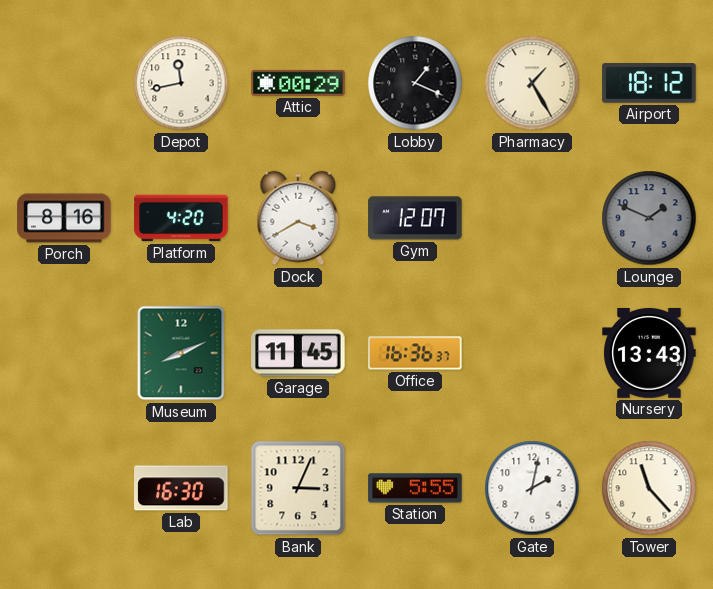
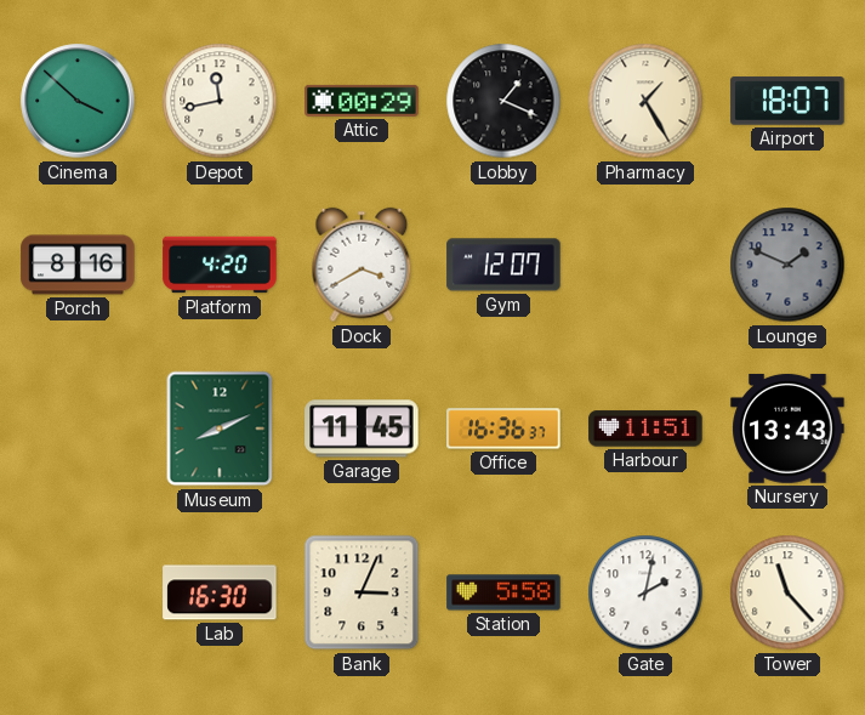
Cinema: none -> 3:52 (78, 101)
Airport: 18:12 -> 18:07 (787, 101)
Harbour: none -> 11:51 (645, 429)
Station: 5:55 -> 5:58 (503, 592)
